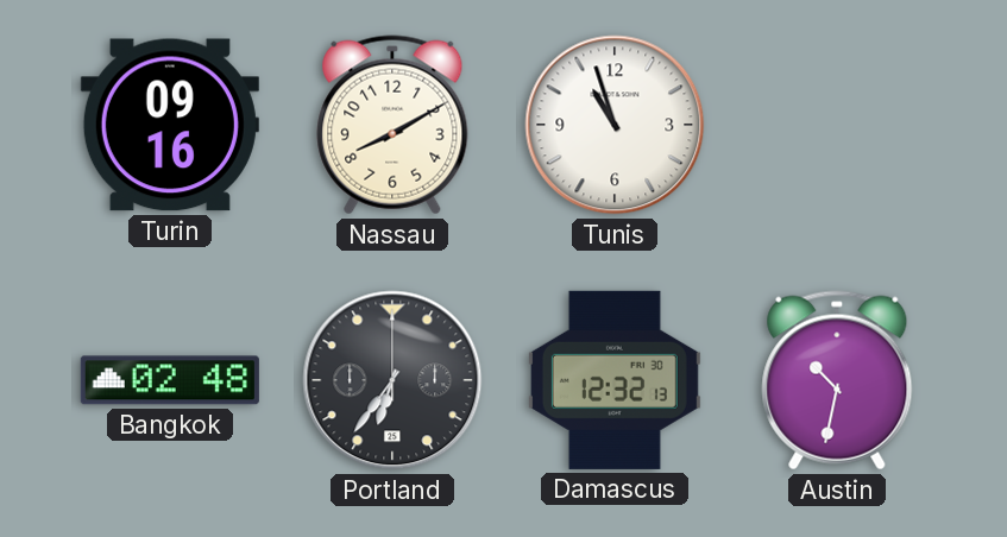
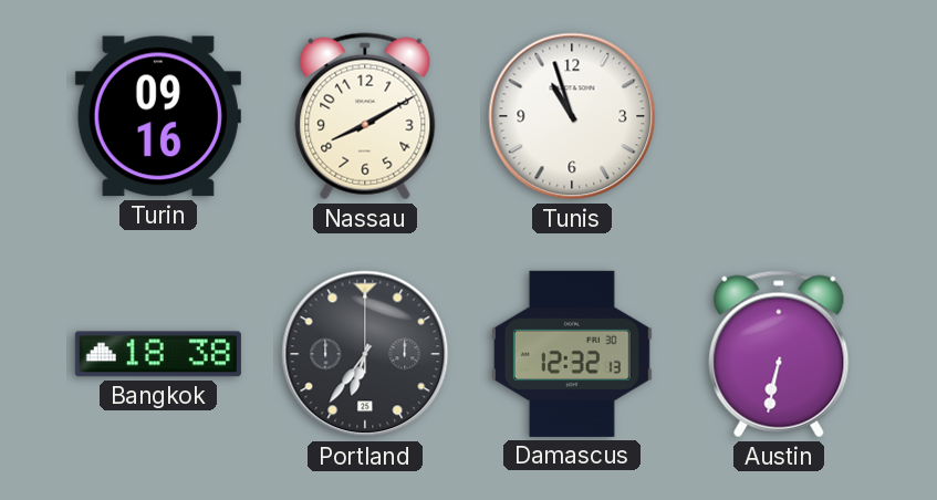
Bangkok: 02:48 -> 18:38 (158, 354)
Austin: 10:32 -> 6:32 (779, 354)
